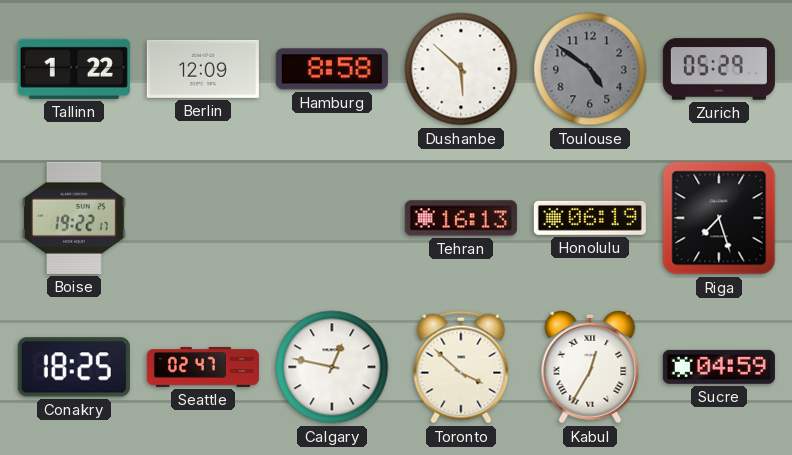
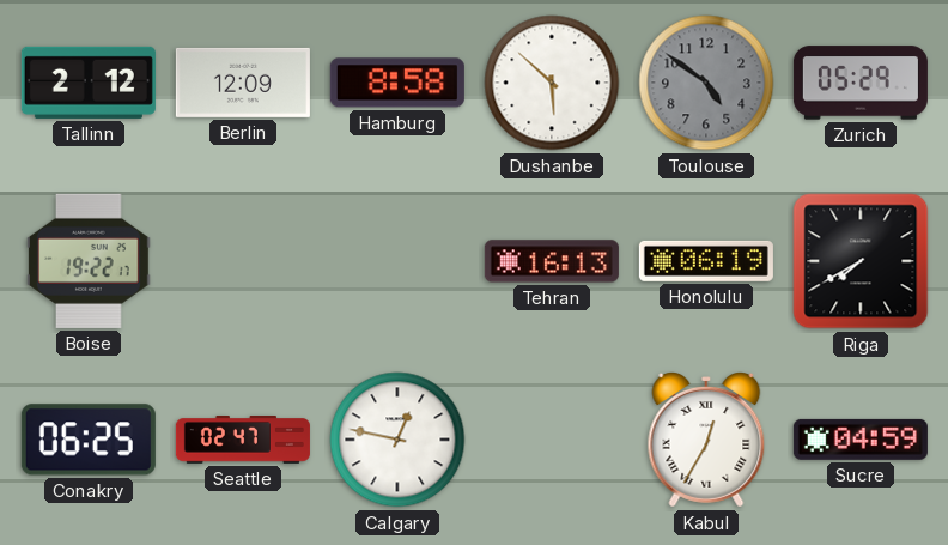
Tallinn: 1:22 -> 2:12 (89, 83)
Riga: 7:27 -> 7:40 (861, 261)
Conakry: 18:25 -> 06:25 (89, 440)
Toronto: 3:52 -> none (461, 367)
